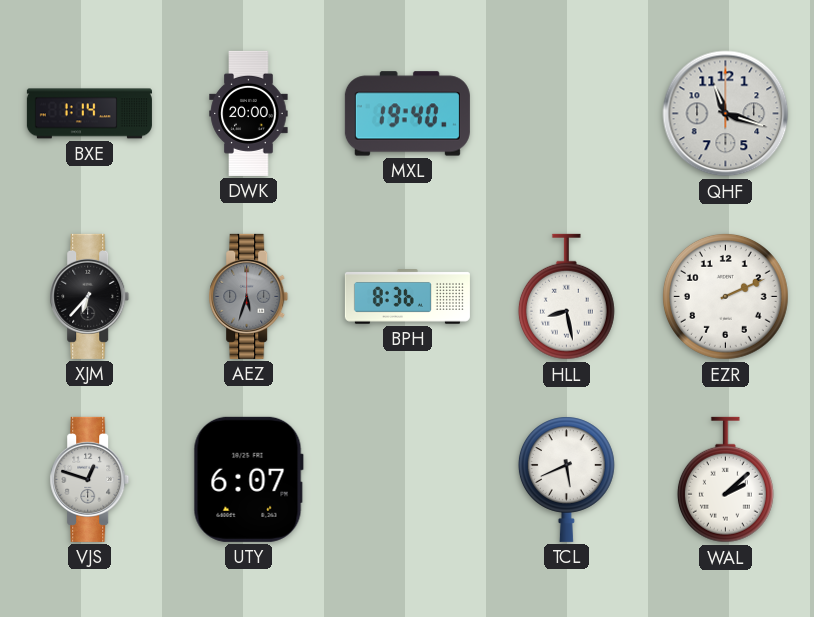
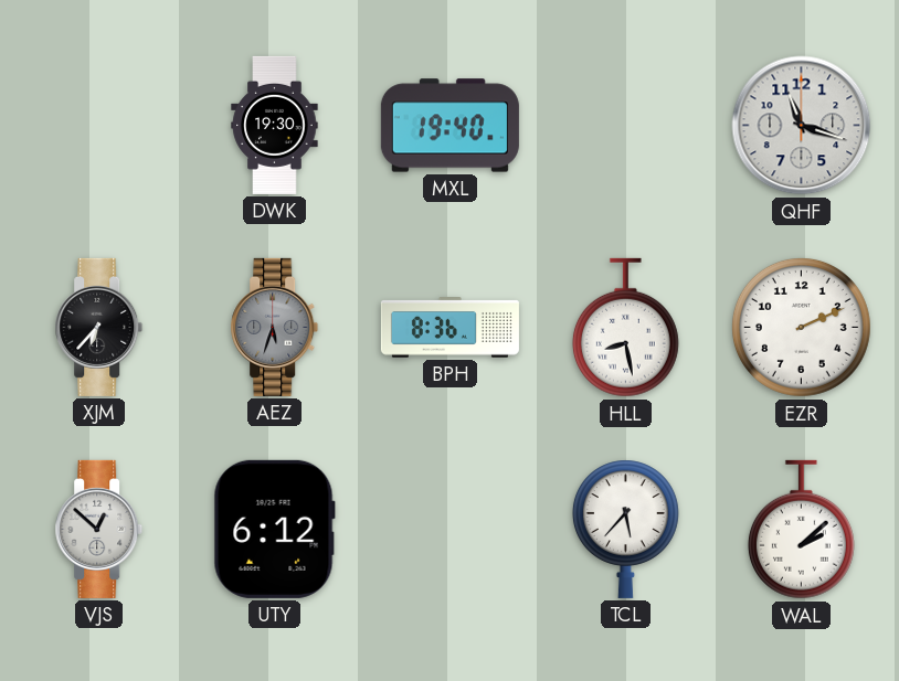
BXE: 1:14 -> none (89, 114)
DWK: 20:00 -> 19:30 (275, 125)
VJS: 12:48 -> 12:52 (99, 529)
UTY: 6:07 -> 6:12 (274, 529)
TCL: 5:41 -> 5:37 (625, 529)
